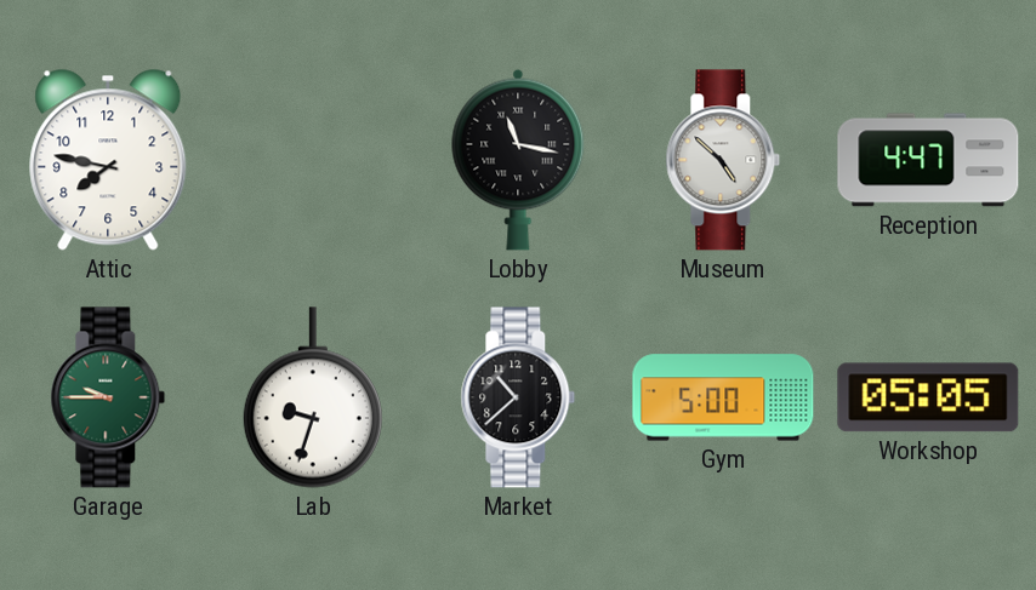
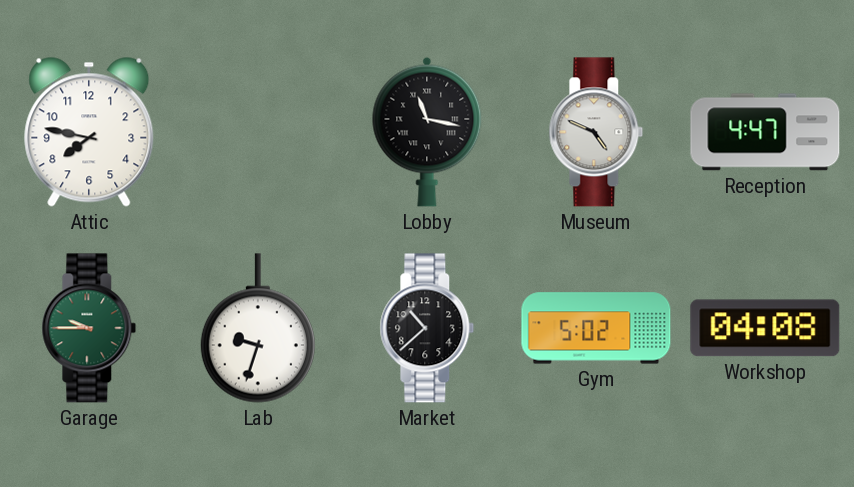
Museum: 4:52 -> 4:49 (596, 132)
Gym: 5:00 -> 5:02 (596, 328)
Workshop: 05:05 -> 04:08 (765, 328)
